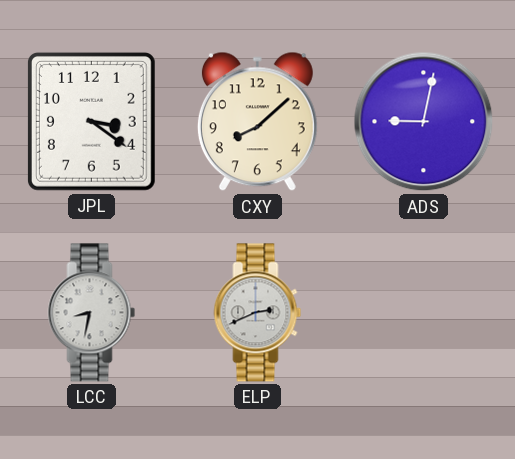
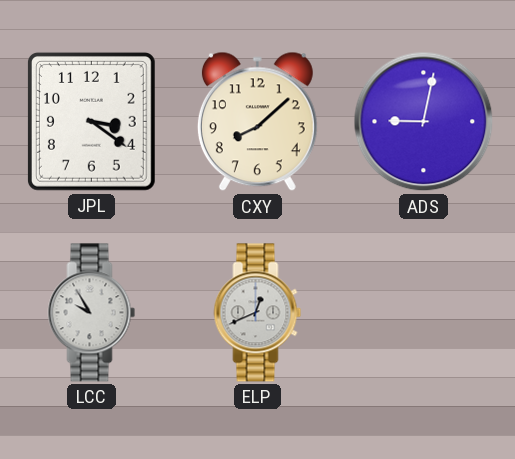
LCC: 8:32 -> 9:55 (92, 313)
ELP: 2:41 -> 12:41 (258, 313)
